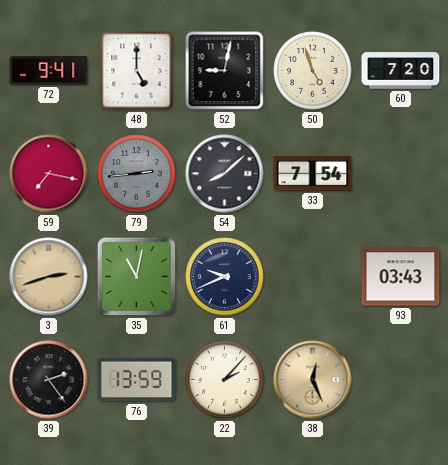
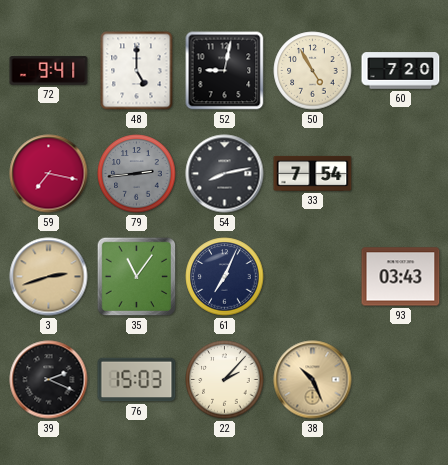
50: 4:57 -> 4:55 (313, 71)
54: 8:08 -> 8:13 (225, 174)
35: 11:02 -> 11:06 (137, 277)
61: 9:41 -> 7:04 (225, 277)
39: 2:24 -> 2:19 (49, 380)
76: 13:59 -> 15:03 (137, 380)
38: 12:26 -> 10:26 (313, 380)
